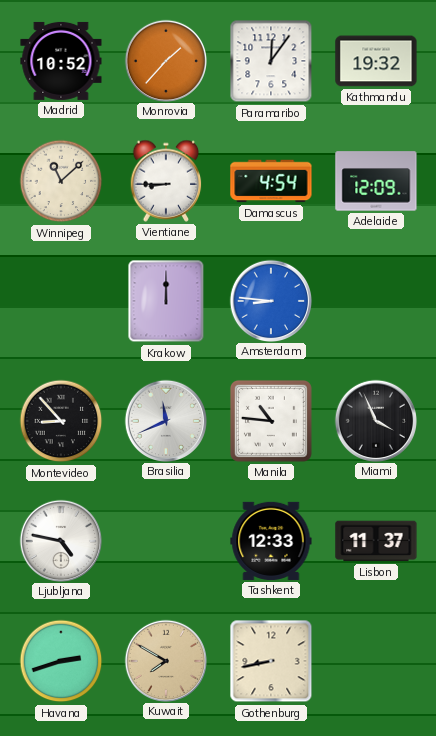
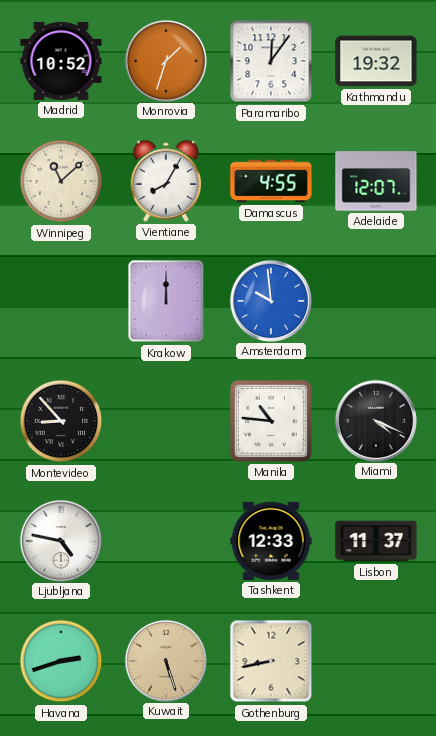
Monrovia: 1:37 -> 1:33 (165, 60)
Vientiane: 8:45 -> 8:05 (166, 181)
Damascus: 4:54 -> 4:55 (271, 181)
Adelaide: 12:09 -> 12:07 (376, 181)
Amsterdam: 8:46 -> 9:59 (270, 300)
Brasilia: 11:41 -> none (165, 420)
Miami: 3:56 -> 4:19 (375, 420)
Kuwait: 7:50 -> 5:27 (165, 660)
